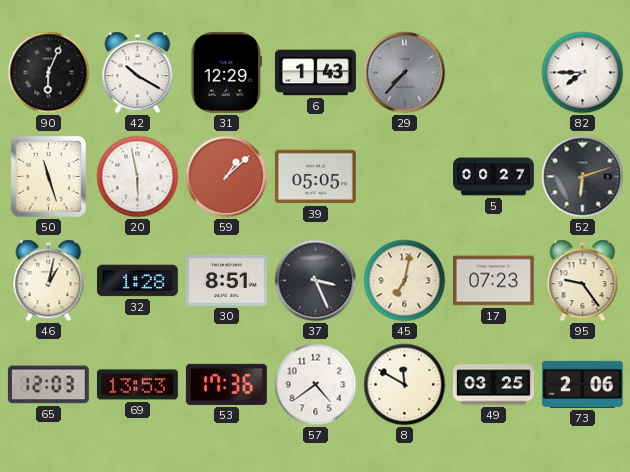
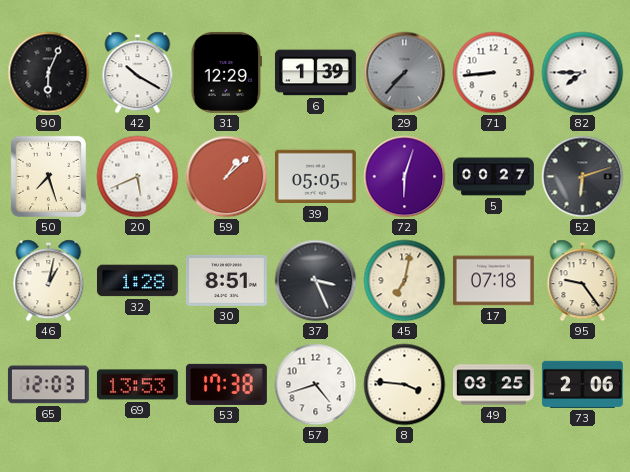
6: 1:43 -> 1:39 (315, 73)
71: none -> 8:44 (494, 73)
50: 11:27 -> 7:27 (48, 176)
20: 5:58 -> 5:41 (138, 177)
72: none -> 6:03 (405, 177)
17: 07:23 -> 07:18 (493, 281)
53: 17:36 -> 17:38 (226, 384)
57: 4:39 -> 4:42 (316, 385)
8: 11:50 -> 3:46 (405, 385)
